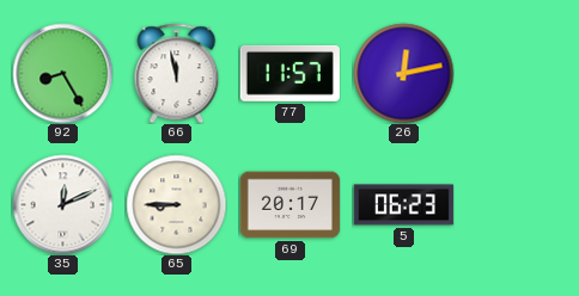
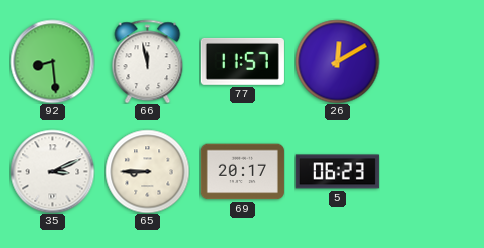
92: 8:25 -> 8:29 (52, 61)
26: 12:13 -> 12:10 (337, 61)
35: 12:11 -> 3:11 (52, 171)
